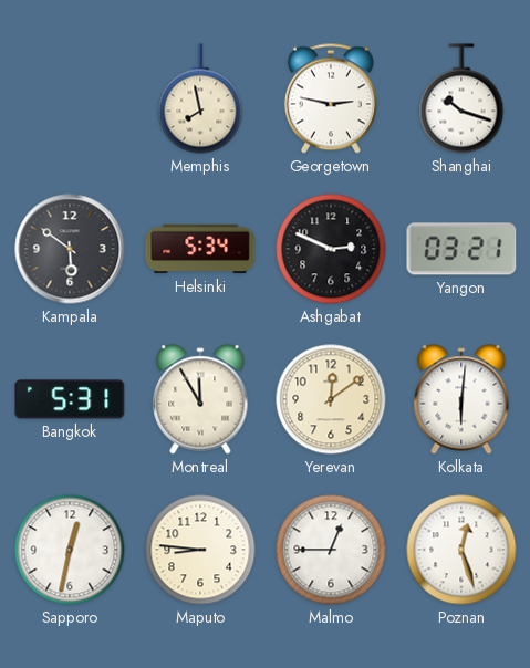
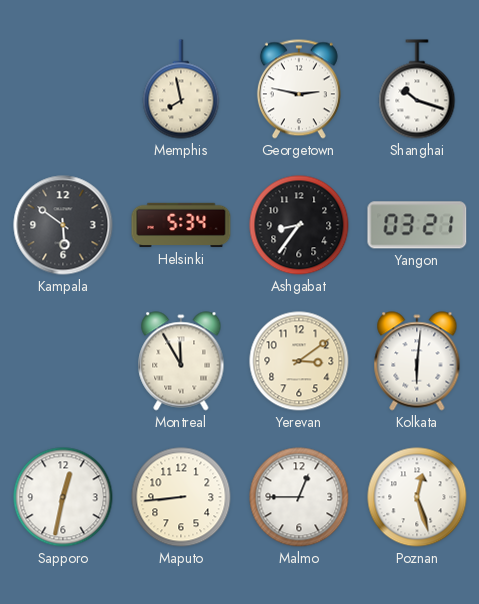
Ashgabat: 2:49 -> 8:36 (299, 225)
Bangkok: 5:31 -> none (70, 399)
Yerevan: 12:09 -> 3:09 (299, 361)
Maputo: 8:46 -> 8:44 (181, 497)
